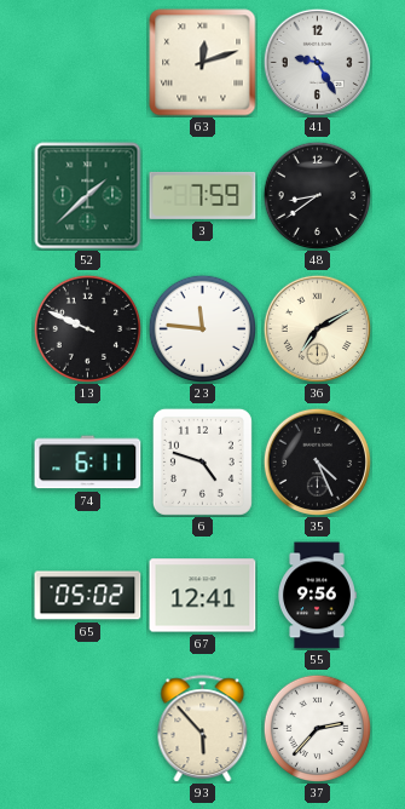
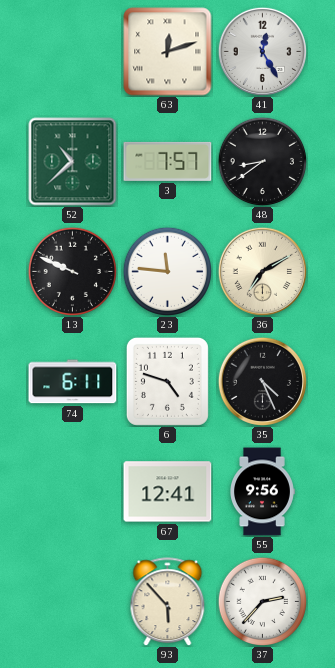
41: 9:25 -> 12:25 (262, 51)
52: 1:38 -> 10:38 (73, 162)
3: 7:59 -> 7:57 (168, 161)
65: 05:02 -> none (88, 596)
